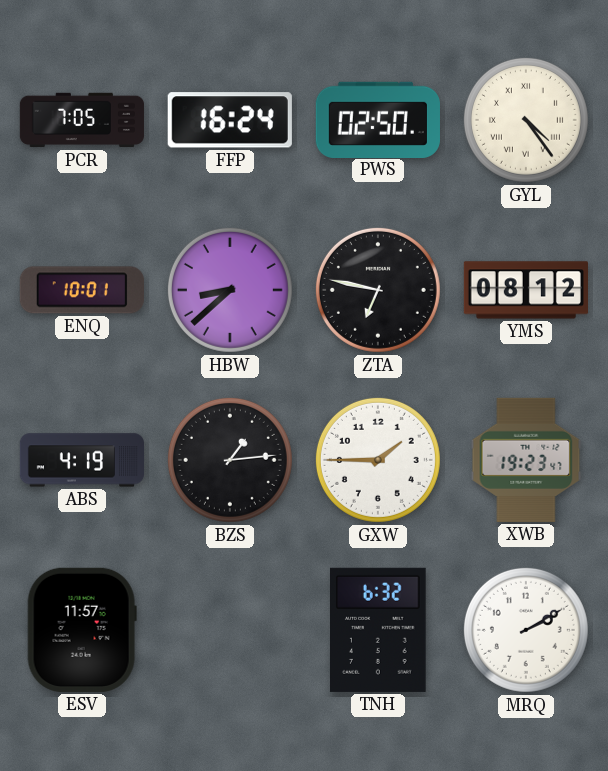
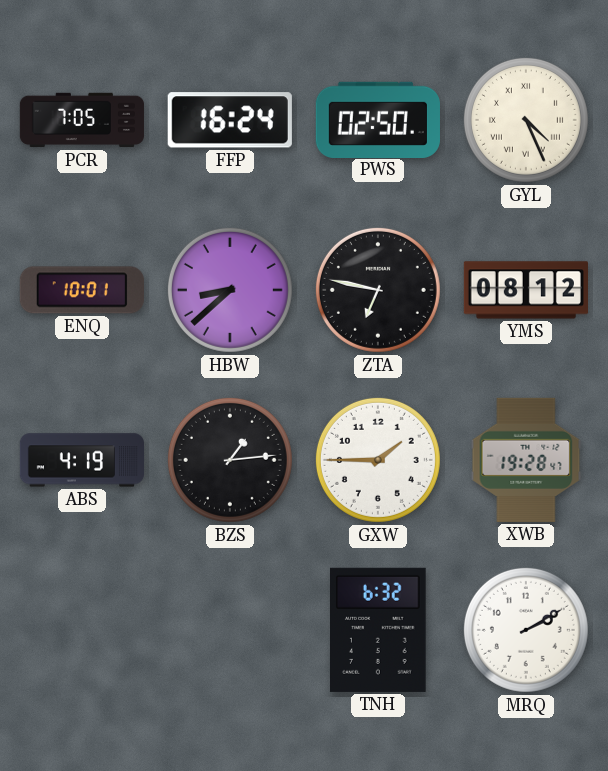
GYL: 4:24 -> 4:26 (526, 120)
XWB: 19:23 -> 19:28 (526, 460)
ESV: 11:57 -> none (82, 630)
